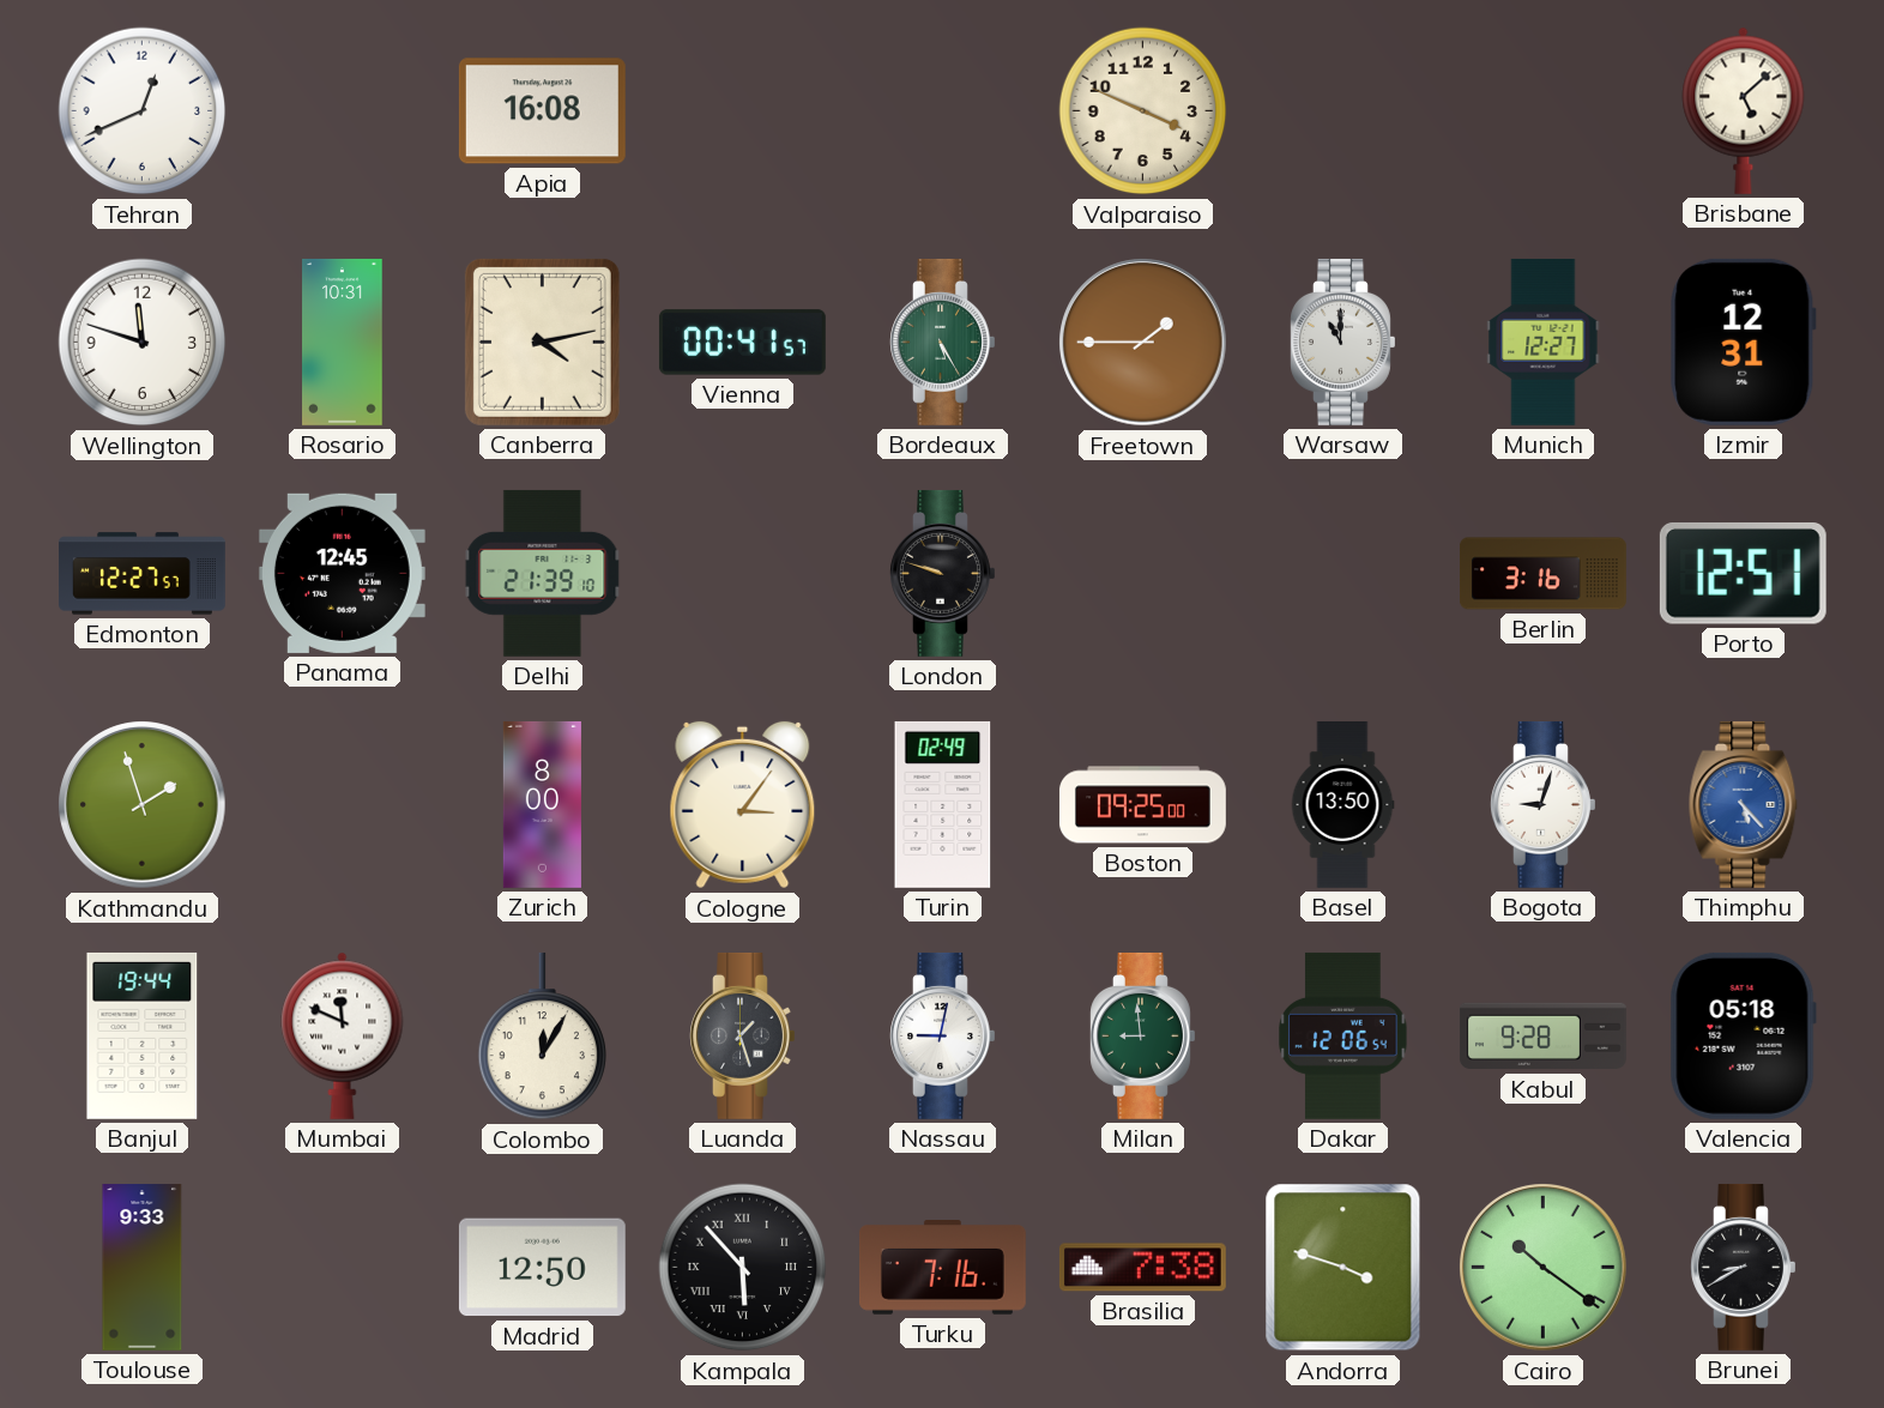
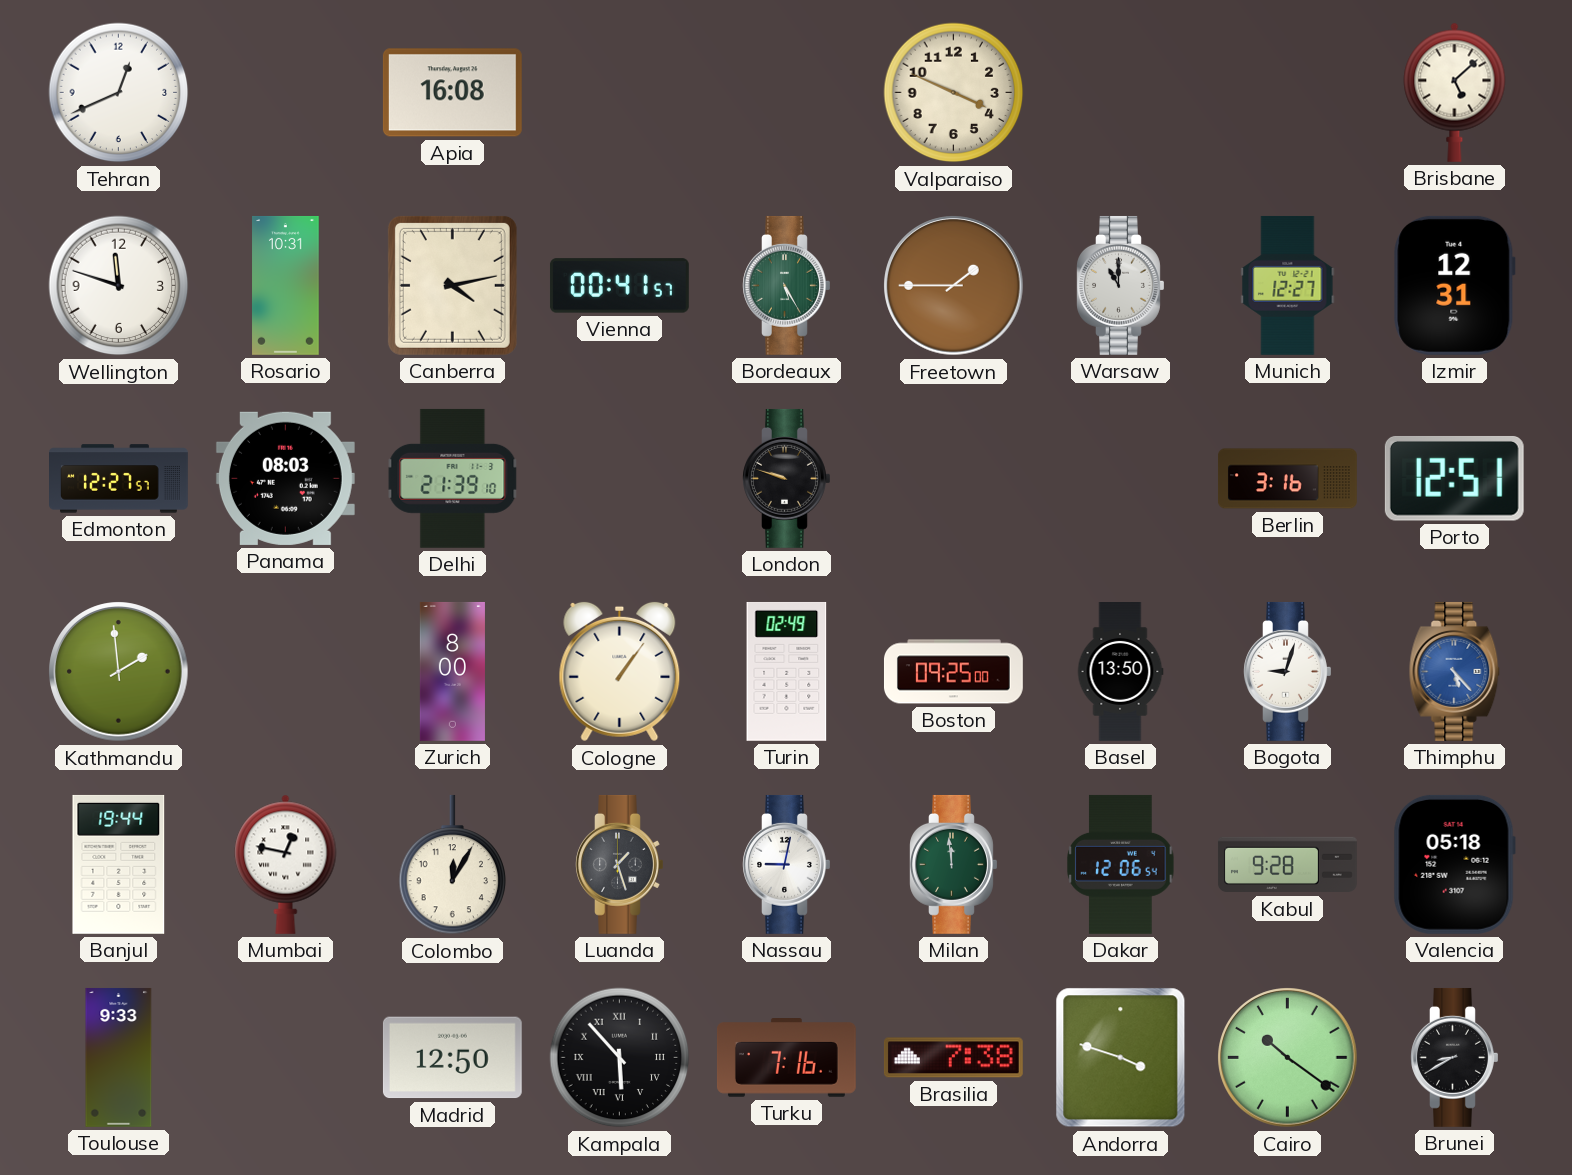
Panama: 12:45 -> 08:03 (285, 478)
Kathmandu: 1:57 -> 1:59 (119, 672)
Cologne: 3:06 -> 1:06 (620, 672)
Mumbai: 11:49 -> 12:47 (286, 864)
Milan: 8:59 -> 11:59 (954, 864)
